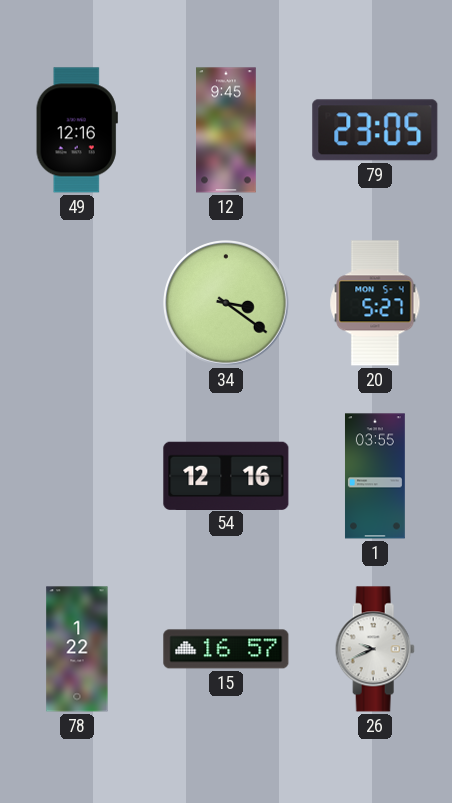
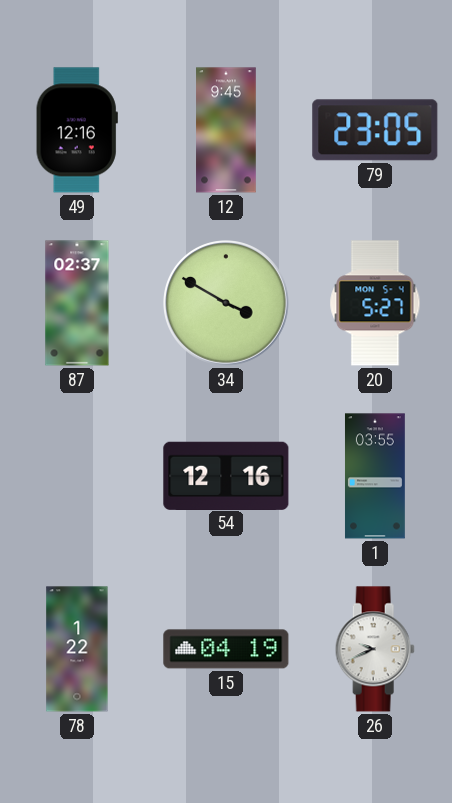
87: none -> 02:37 (77, 303)
34: 3:21 -> 3:50 (227, 304)
15: 16:57 -> 04:19 (226, 649)
